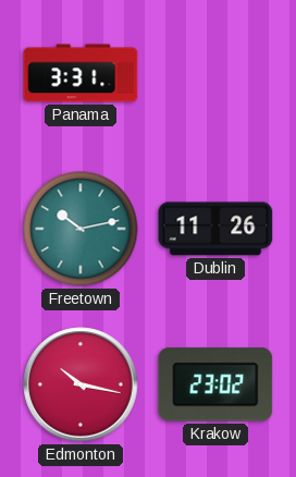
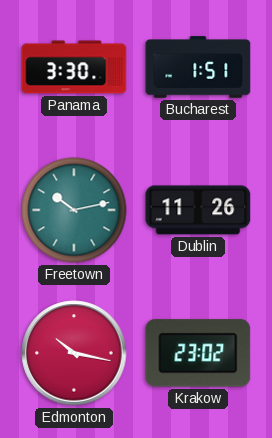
Panama: 3:31 -> 3:30 (74, 67)
Bucharest: none -> 1:51 (198, 67)
